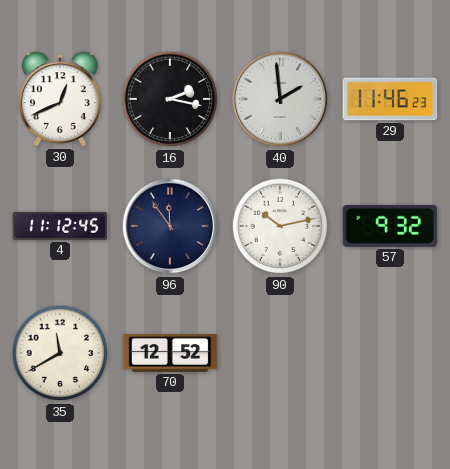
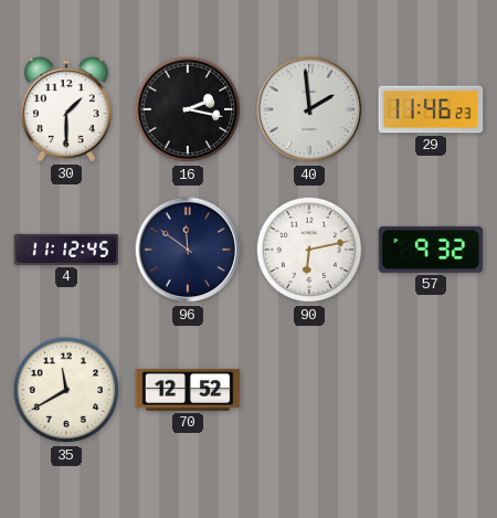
30: 12:41 -> 1:30 (67, 109)
96: 11:54 -> 11:51 (188, 250)
90: 10:13 -> 6:13 (309, 250)
